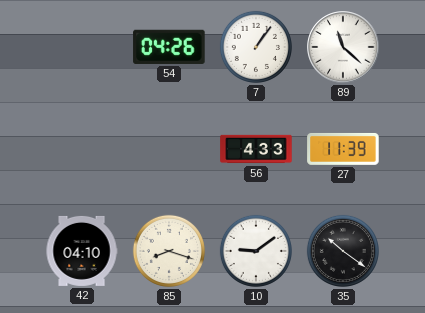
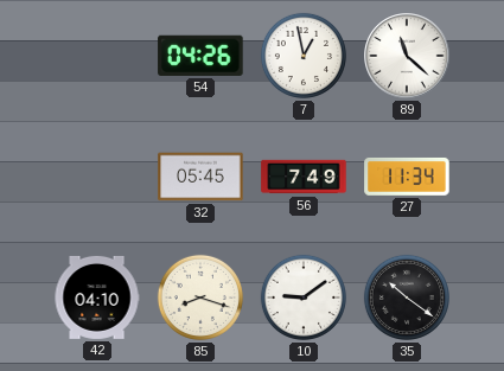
7: 1:06 -> 12:58 (304, 56)
32: none -> 05:45 (200, 177)
56: 4:33 -> 7:49 (304, 177)
27: 11:39 -> 11:34 (407, 177)
